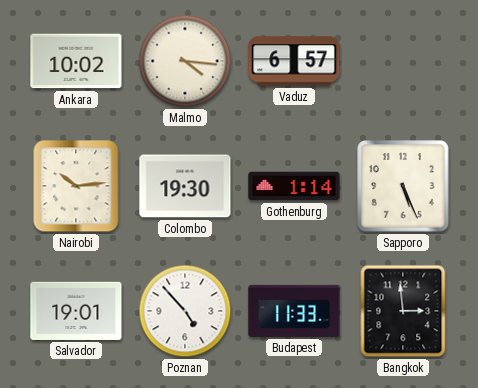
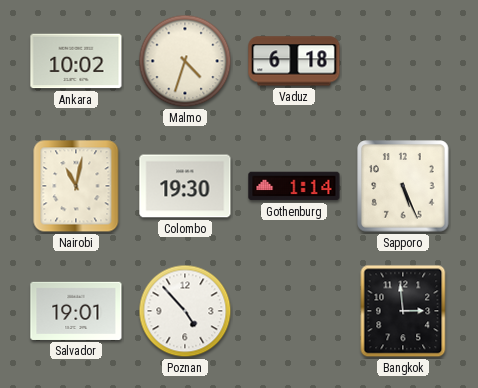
Malmo: 4:16 -> 4:33 (185, 61)
Vaduz: 6:57 -> 6:18 (294, 61)
Nairobi: 10:14 -> 11:02 (76, 186)
Budapest: 11:33 -> none (294, 311)
